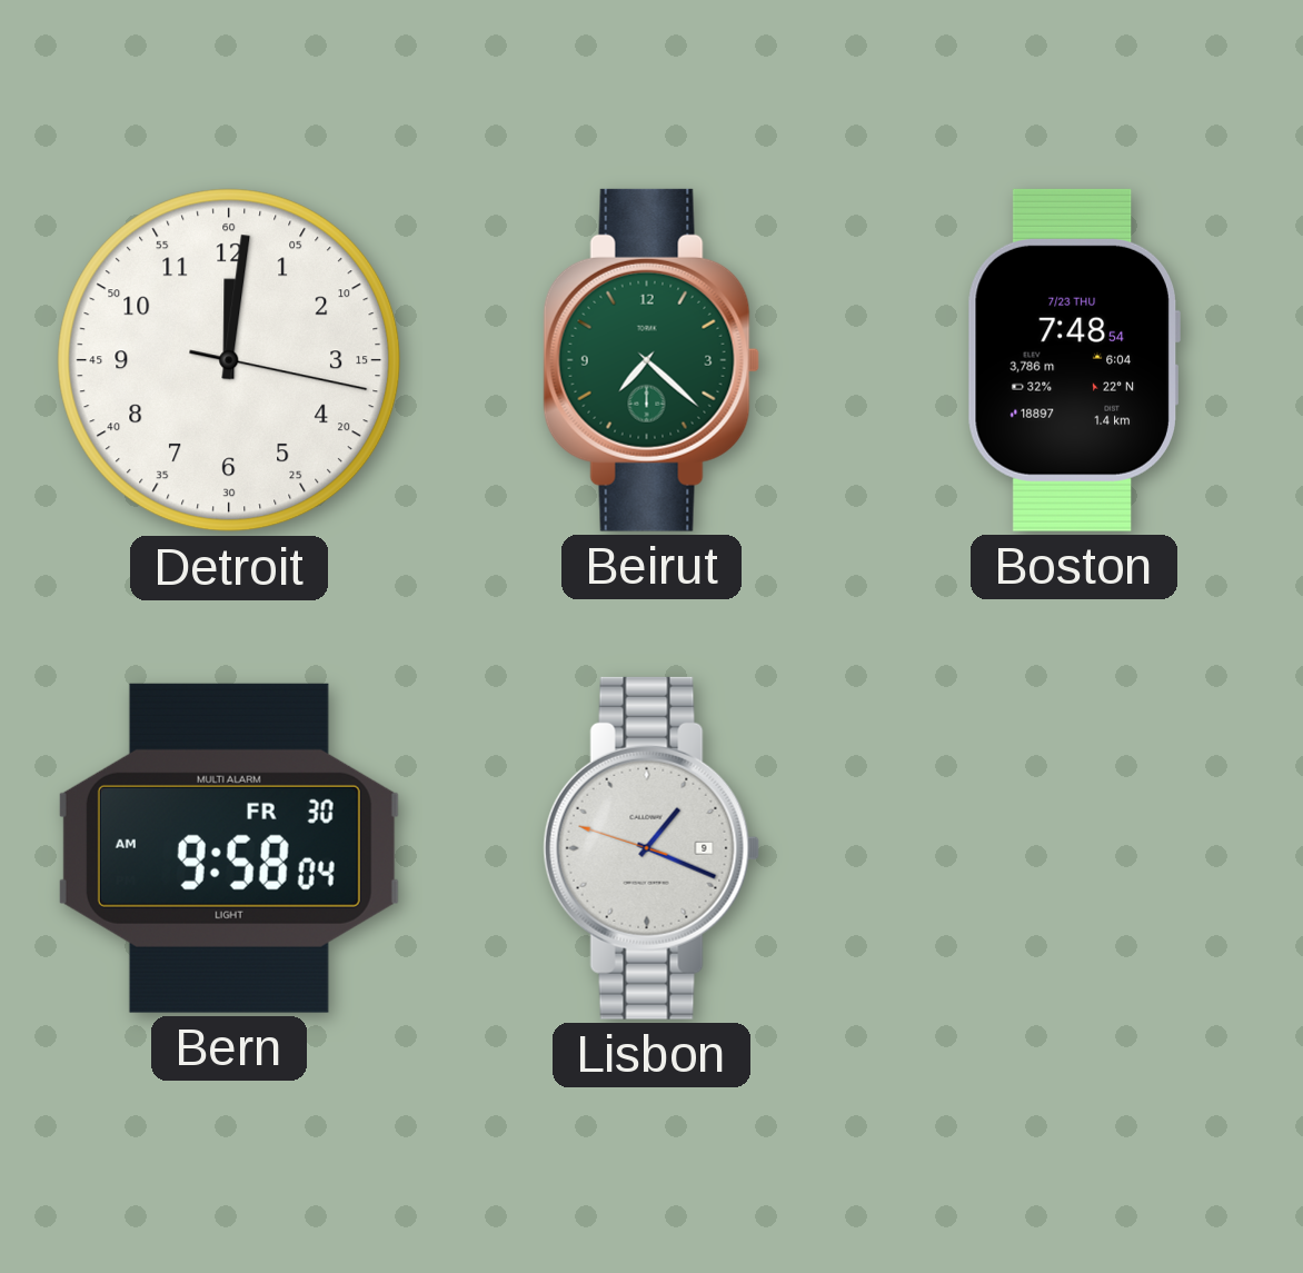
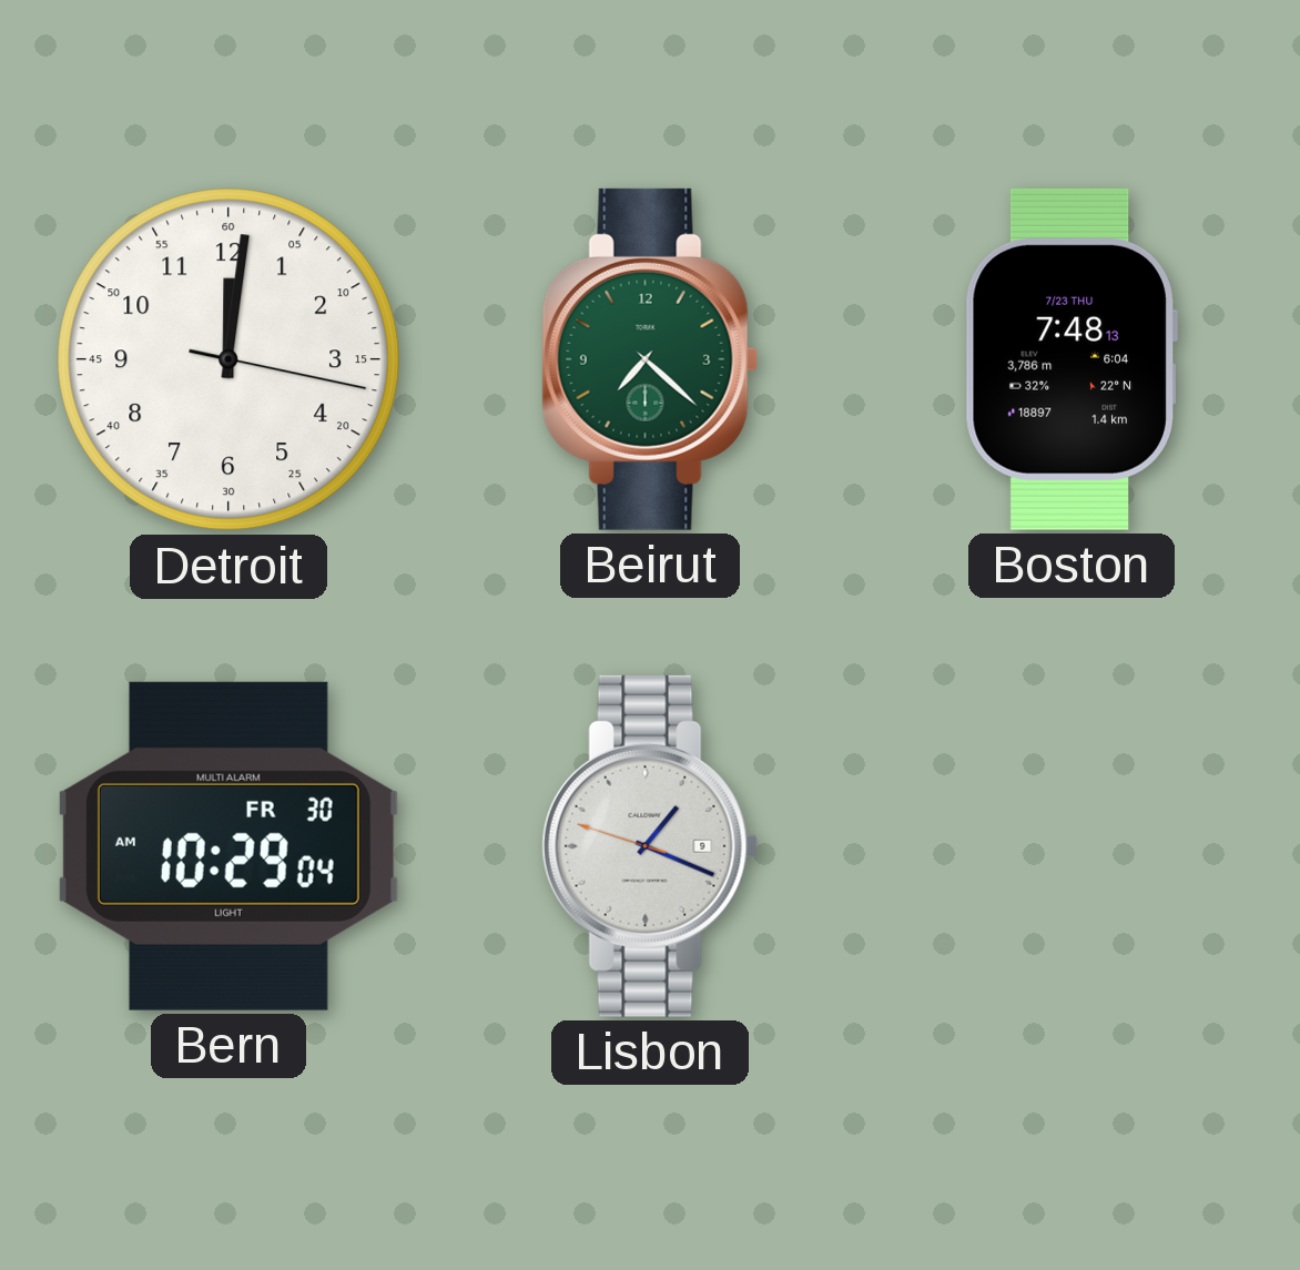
Boston: 7:48:54 -> 7:48:13 (1072, 359)
Bern: 9:58 -> 10:29 (228, 846)
